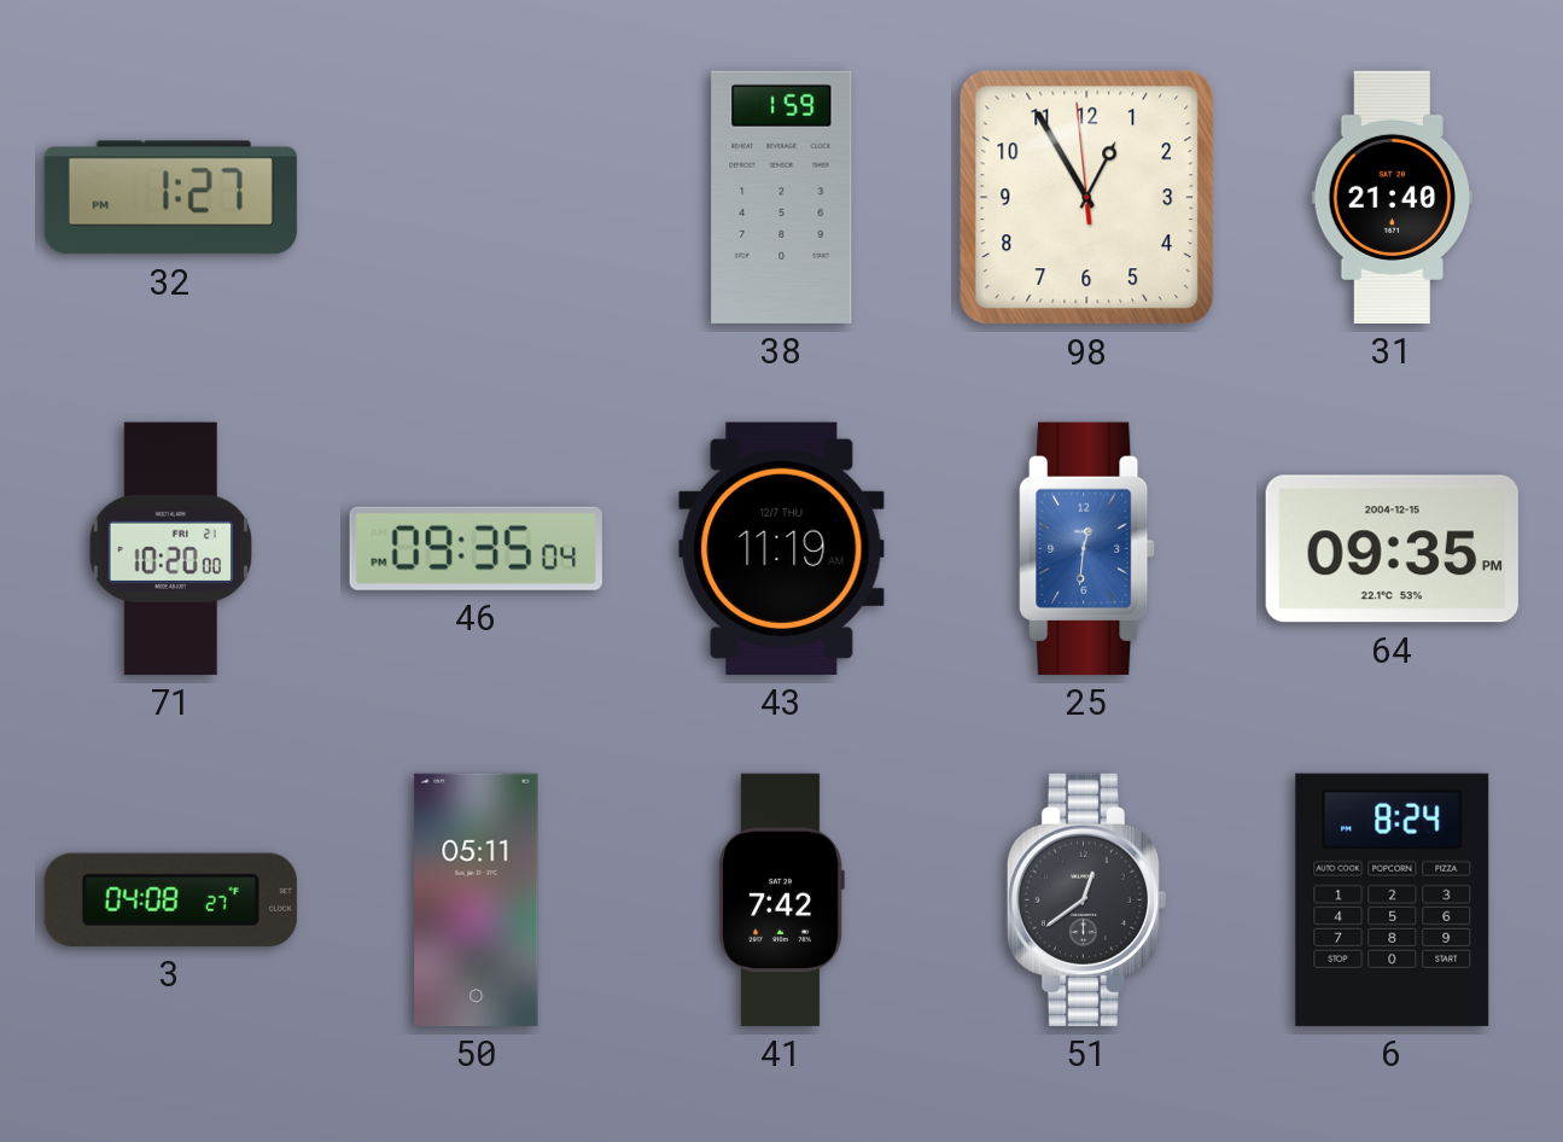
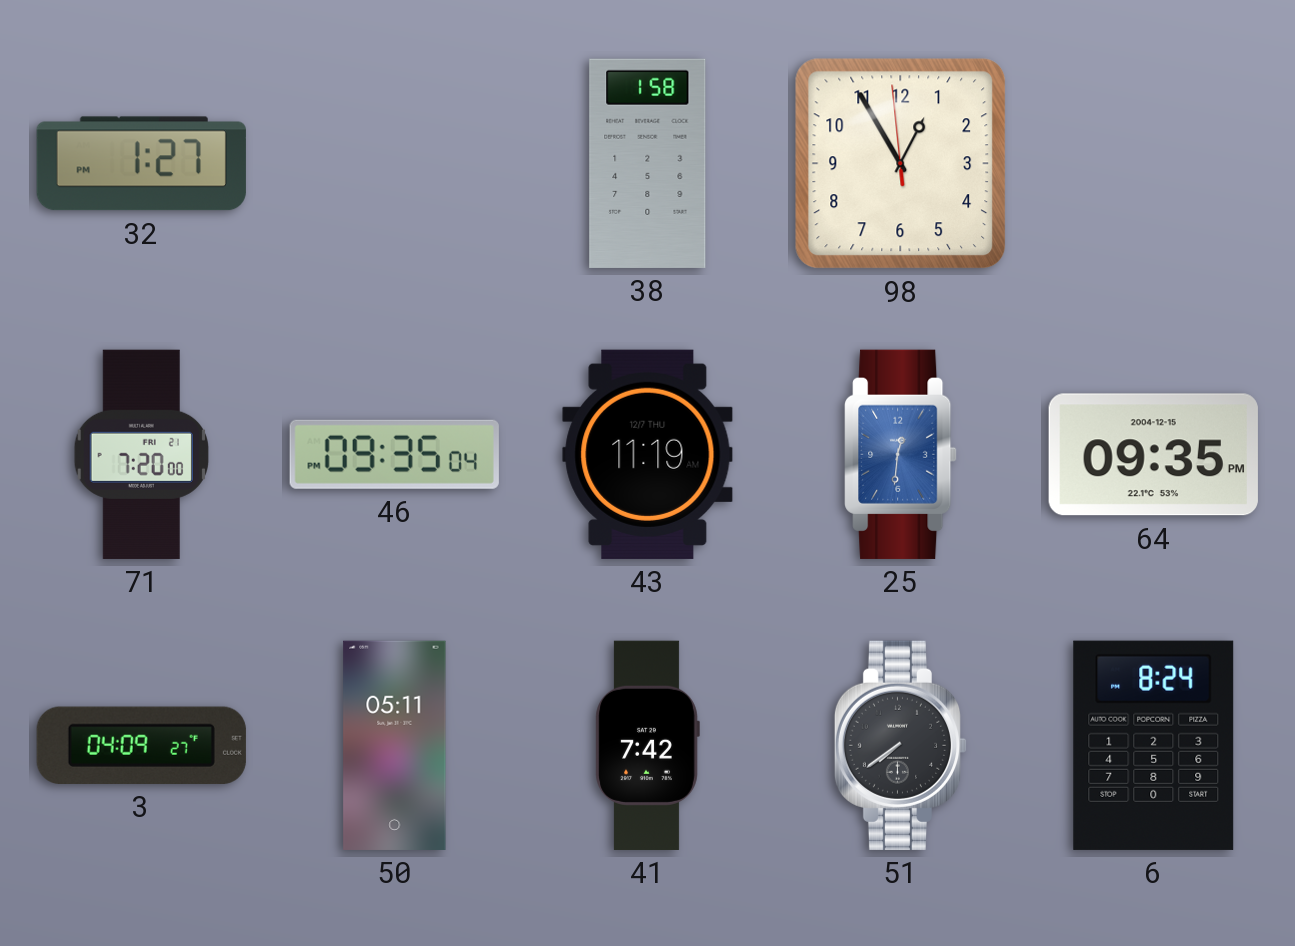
38: 1:59 -> 1:58 (648, 163)
31: 21:40 -> none (1393, 197)
71: 10:20 -> 7:20 (141, 454)
3: 04:08 -> 04:09 (141, 745)
51: 12:39 -> 7:39 (901, 745)
